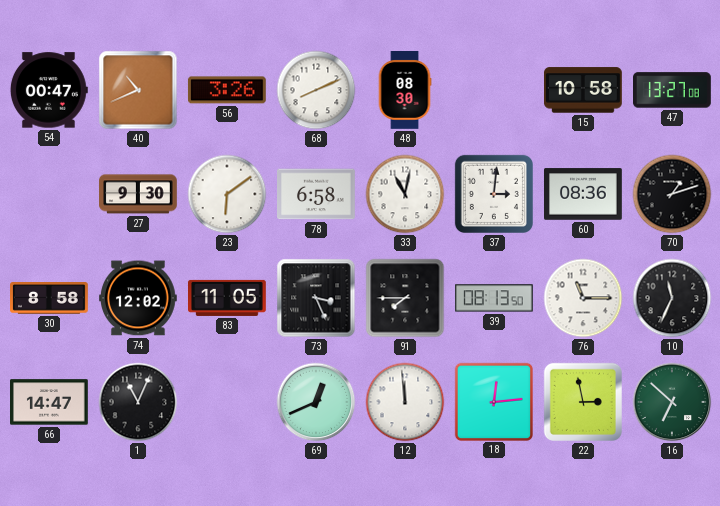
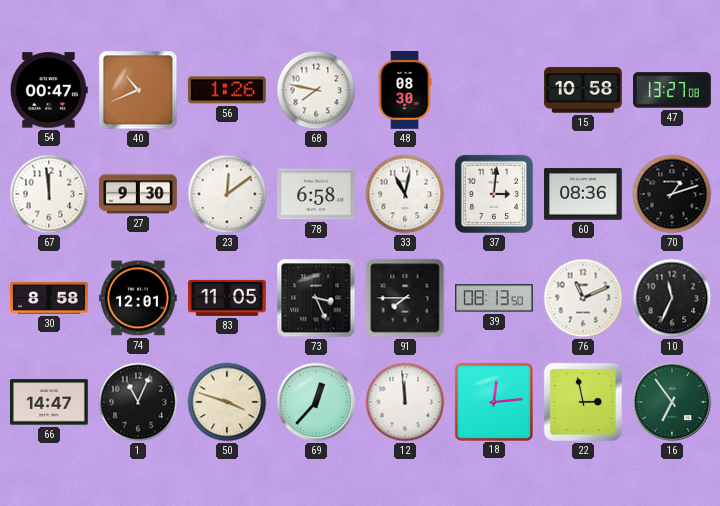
56: 3:26 -> 1:26 (227, 90)
68: 8:11 -> 7:47 (316, 90)
67: none -> 11:59 (49, 194)
23: 6:09 -> 12:09 (227, 194)
74: 12:02 -> 12:01 (139, 298)
76: 11:15 -> 11:11 (583, 298)
50: none -> 3:48 (227, 402)
69: 12:41 -> 12:37 (316, 402)
16: 6:52 -> 6:54 (672, 402)
